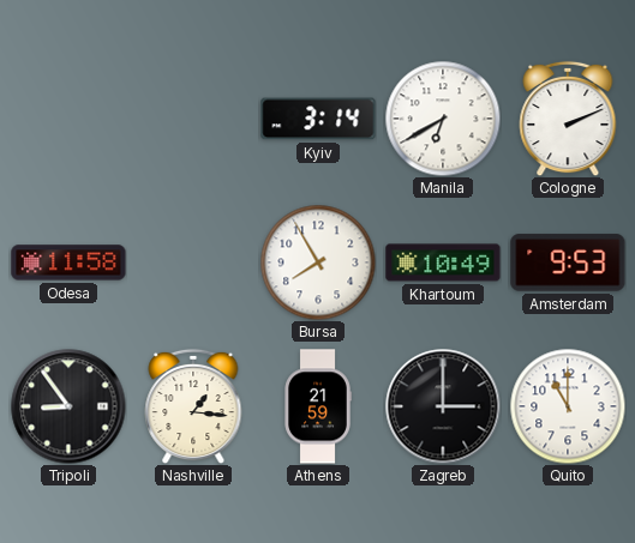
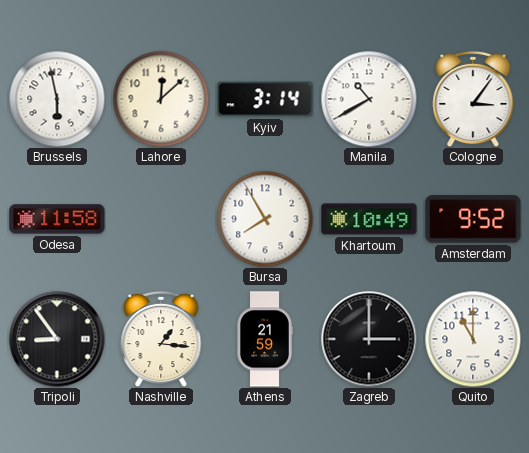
Brussels: none -> 5:58 (57, 99)
Lahore: none -> 12:08 (161, 99)
Manila: 6:40 -> 10:40 (369, 99)
Cologne: 2:11 -> 3:06 (473, 99)
Amsterdam: 9:53 -> 9:52 (473, 219)
